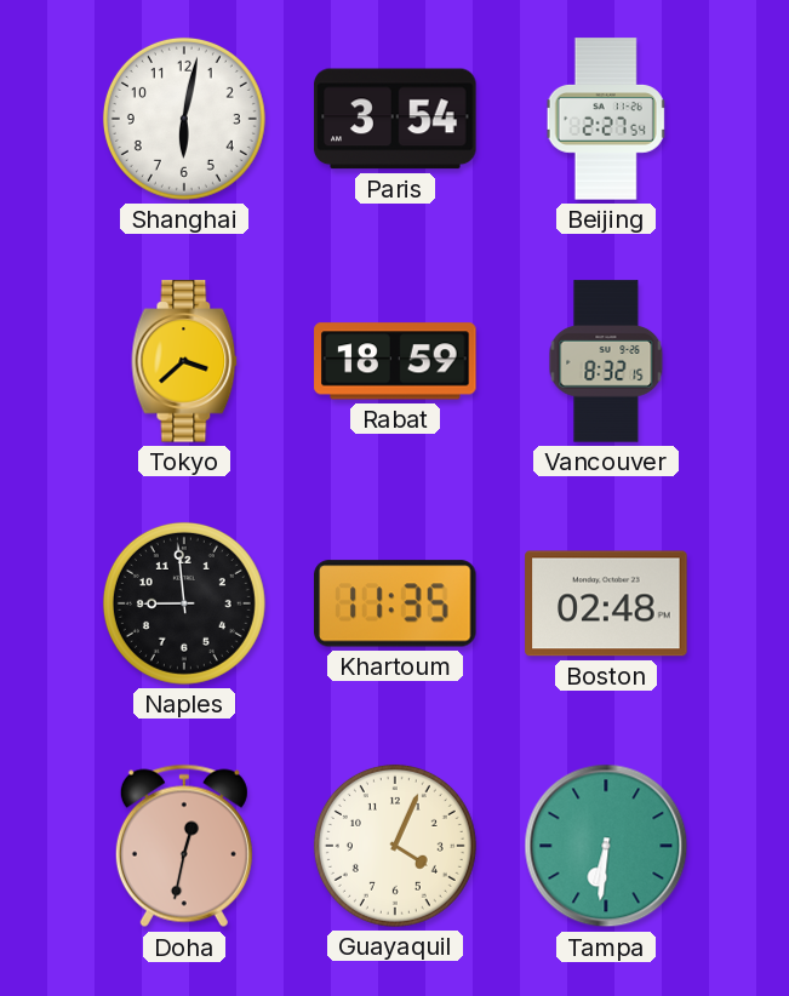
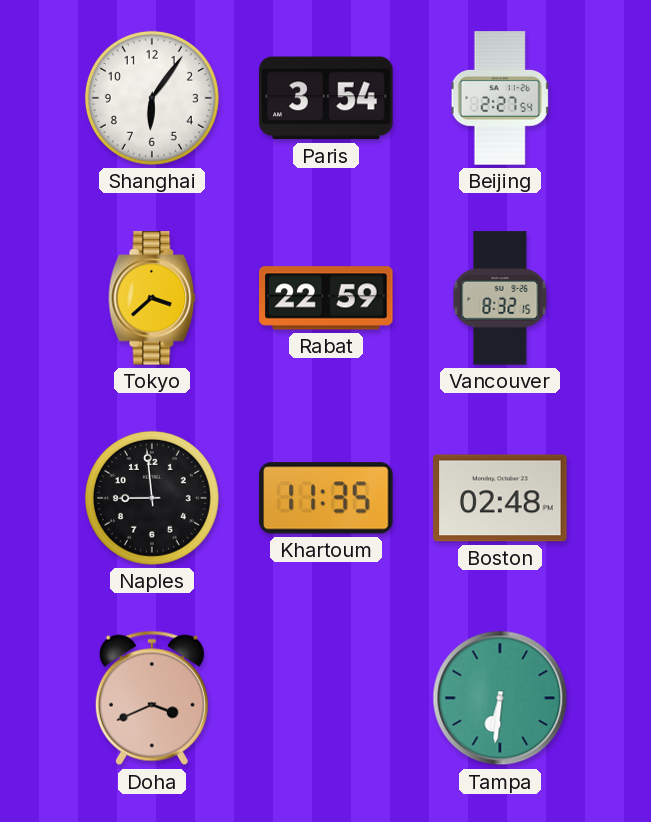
Shanghai: 6:02 -> 6:06 (152, 98)
Rabat: 18:59 -> 22:59 (326, 298)
Doha: 12:32 -> 3:41 (152, 698)
Guayaquil: 4:04 -> none (395, 846)
